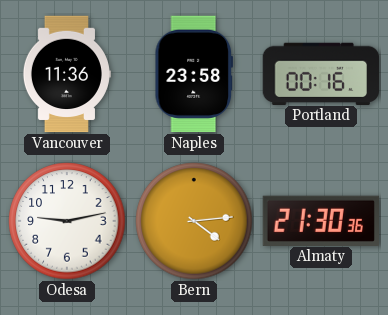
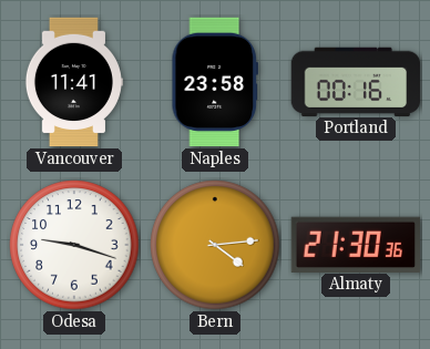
Vancouver: 11:36 -> 11:41 (73, 82)
Odesa: 9:13 -> 9:18 (74, 245)
